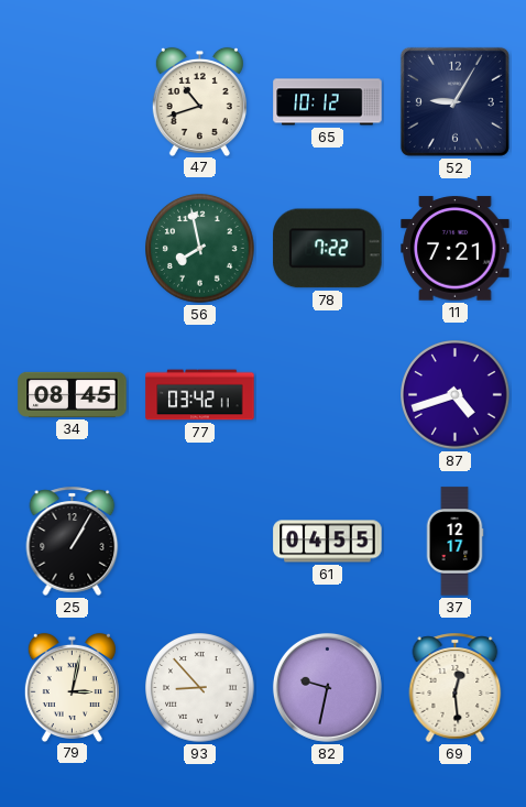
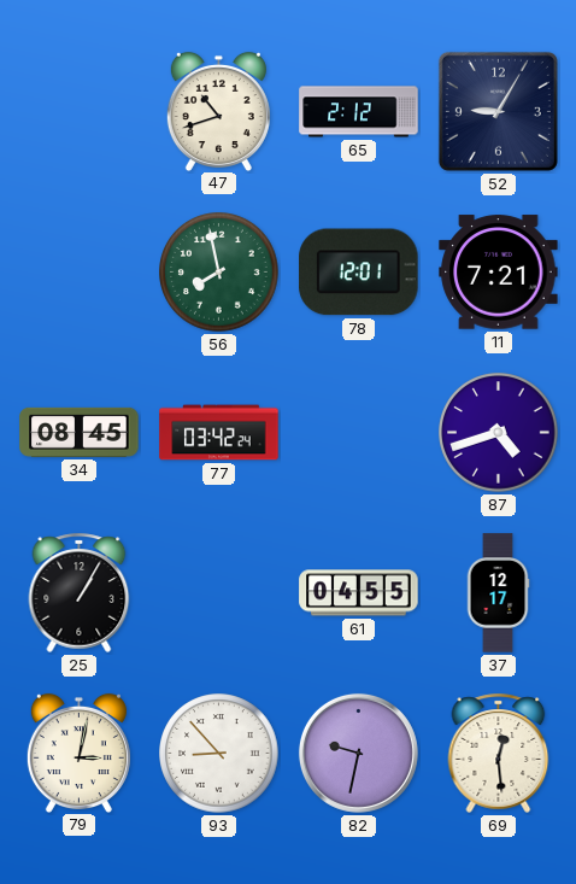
65: 10:12 -> 2:12 (359, 112)
78: 7:22 -> 12:01 (359, 273)
77: 03:42:11 -> 03:42:24 (219, 433)
